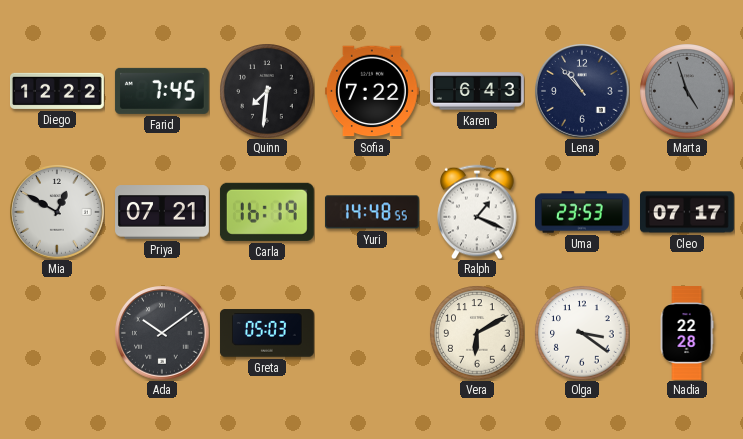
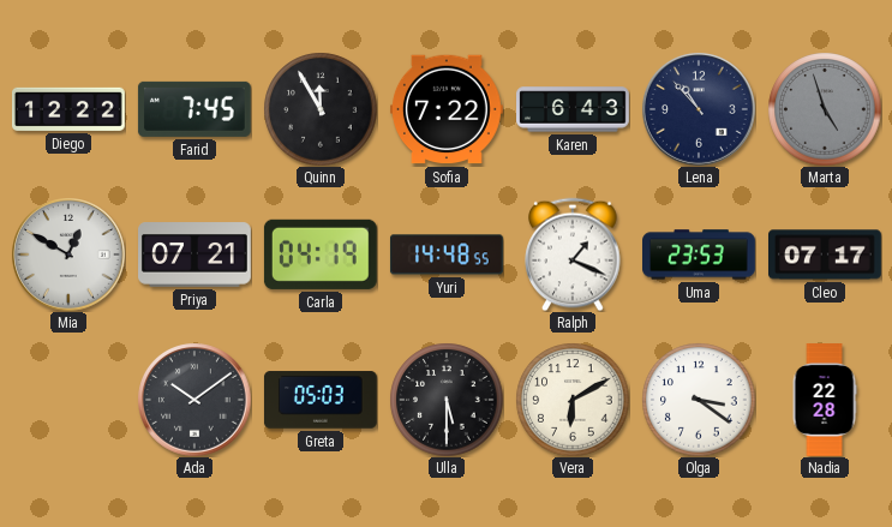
Quinn: 7:31 -> 11:55 (321, 109)
Carla: 16:19 -> 04:19 (321, 254)
Ulla: none -> 5:30 (447, 400)
